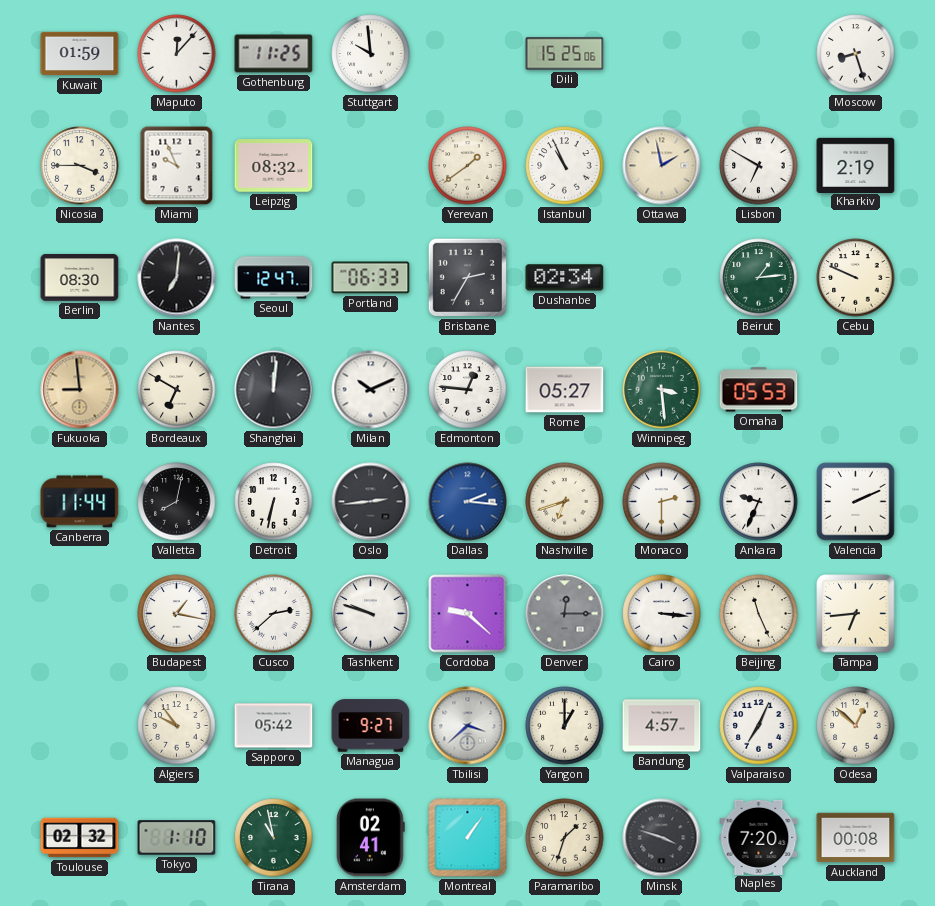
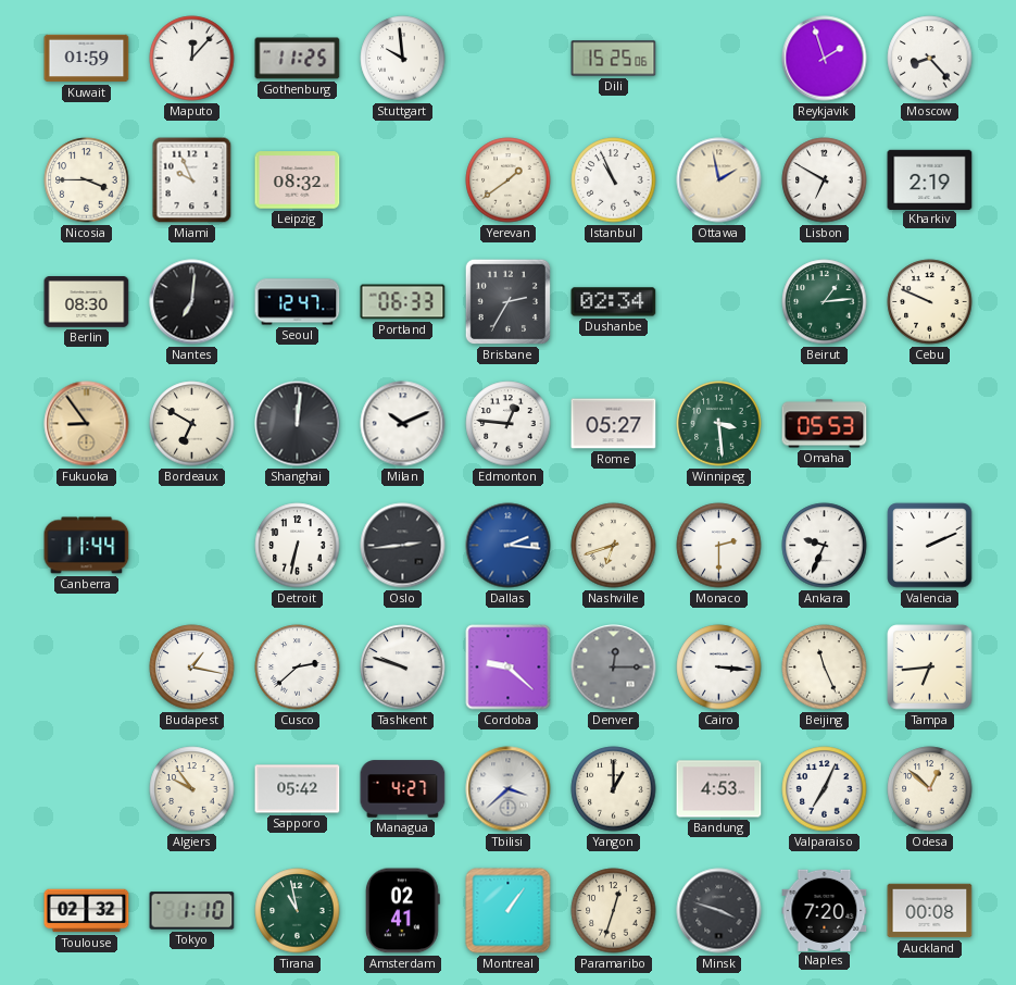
Reykjavik: none -> 1:57 (825, 59)
Moscow: 8:27 -> 8:23 (930, 59)
Fukuoka: 8:59 -> 8:54 (87, 424)
Valletta: 8:02 -> none (177, 502)
Managua: 9:27 -> 4:27 (403, 789)
Bandung: 4:57 -> 4:53 (719, 789)
Paramaribo: 1:33 -> 12:33 (614, 911)
